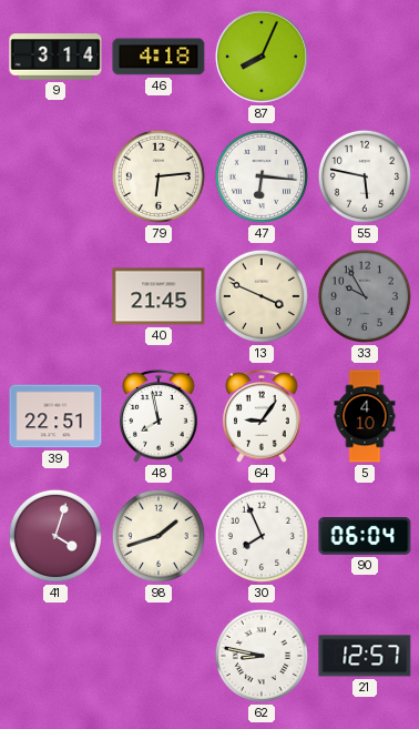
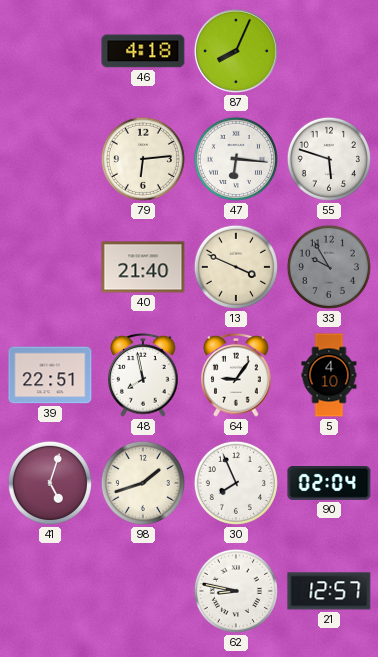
9: 3:14 -> none (55, 57)
55: 5:47 -> 5:48 (329, 159)
40: 21:45 -> 21:40 (143, 267)
41: 4:03 -> 5:03 (50, 483)
90: 06:04 -> 02:04 (329, 483)
